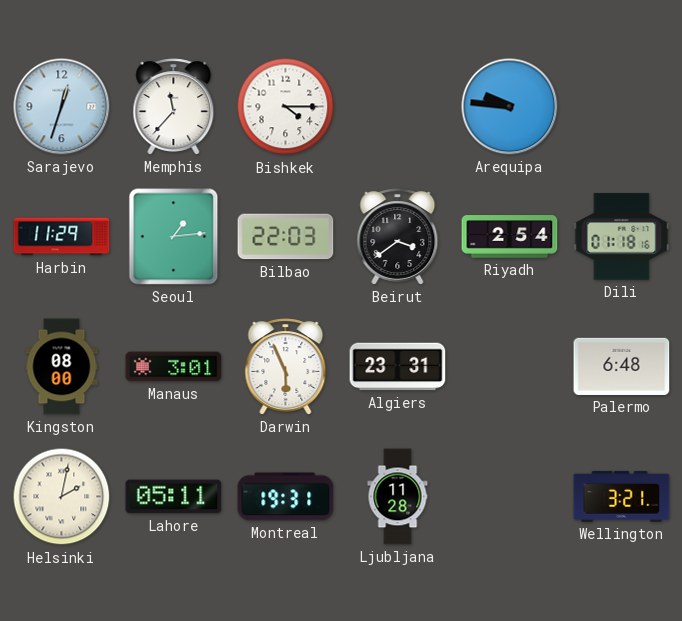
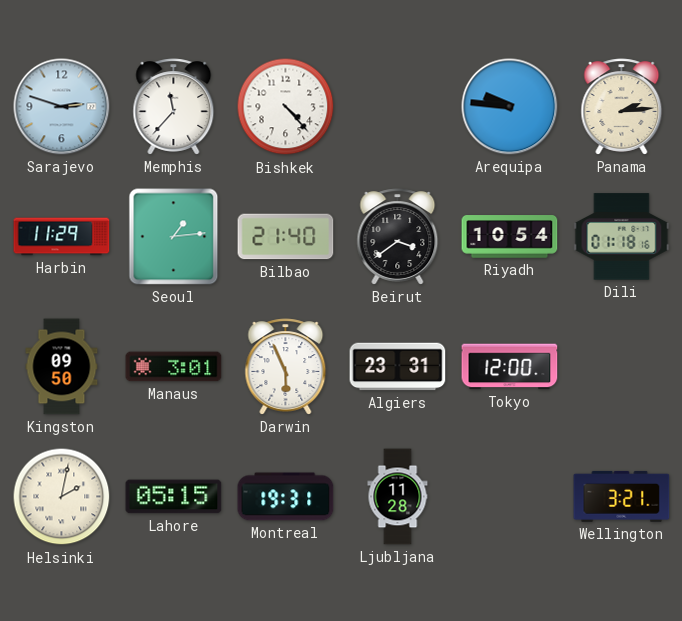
Sarajevo: 12:33 -> 2:48 (62, 107)
Bishkek: 4:15 -> 4:23 (286, 107)
Panama: none -> 2:14 (622, 107)
Bilbao: 22:03 -> 21:40 (286, 237)
Riyadh: 2:54 -> 10:54 (510, 237)
Kingston: 08:00 -> 09:50 (62, 367)
Tokyo: none -> 12:00 (510, 367)
Palermo: 6:48 -> none (622, 366)
Lahore: 05:11 -> 05:15 (174, 497)
